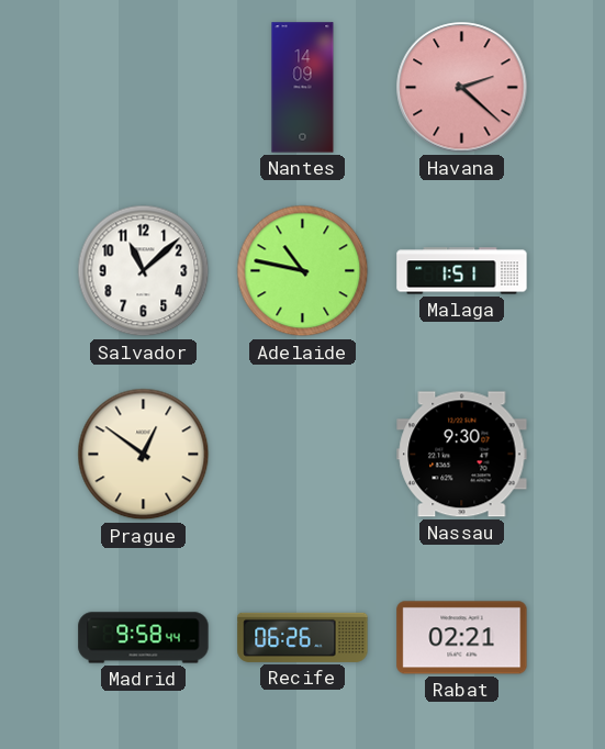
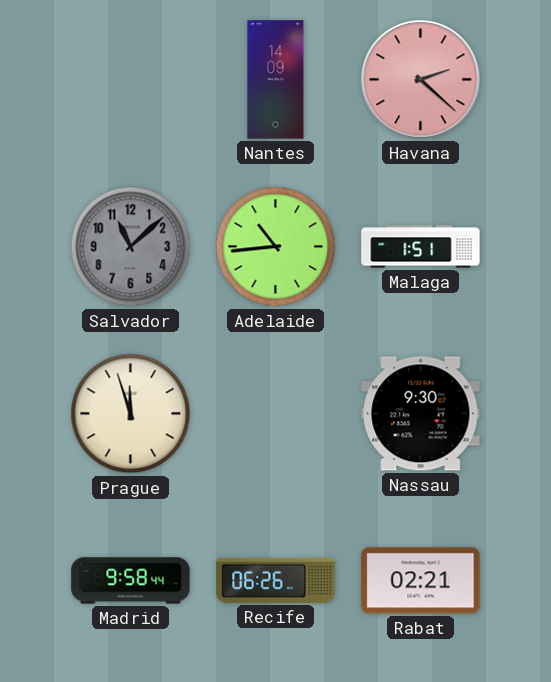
Salvador dial: white -> grey (131, 247)
Adelaide: 10:47 -> 10:44 (276, 247)
Prague: 12:51 -> 11:57 (131, 414)
